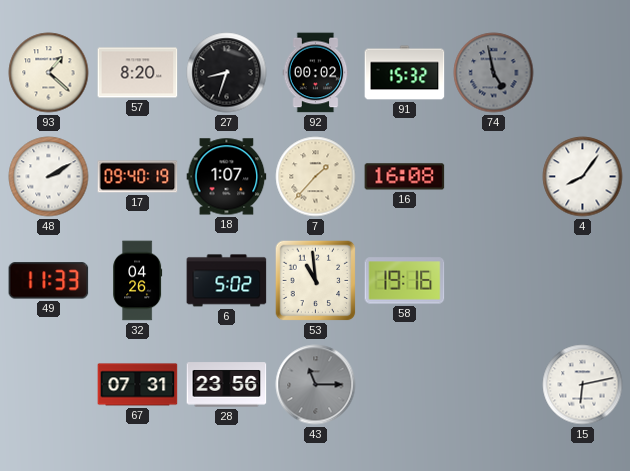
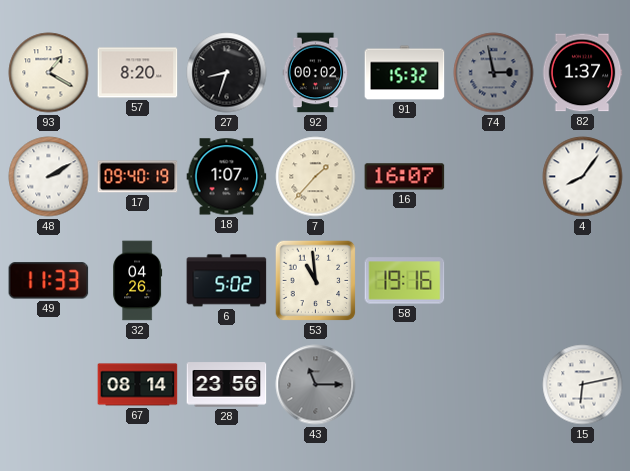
93: 1:22 -> 1:20 (49, 73)
74: 4:58 -> 2:58 (494, 73)
82: none -> 1:37 (582, 73)
16: 16:08 -> 16:07 (405, 177)
67: 07:31 -> 08:14 (138, 385)
